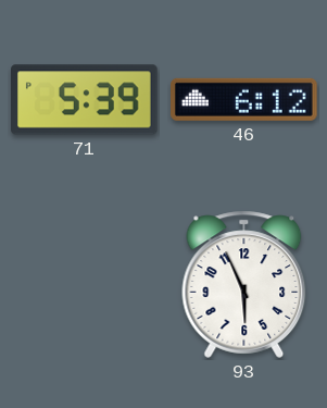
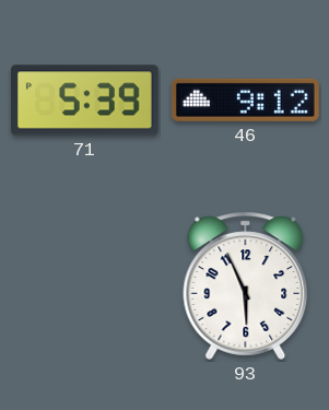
46: 6:12 -> 9:12 (246, 99)
